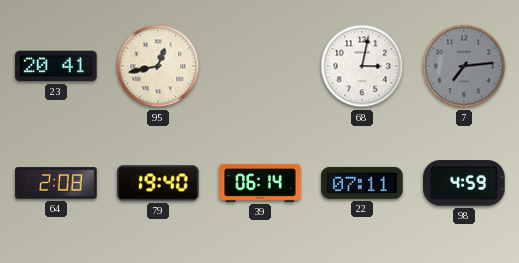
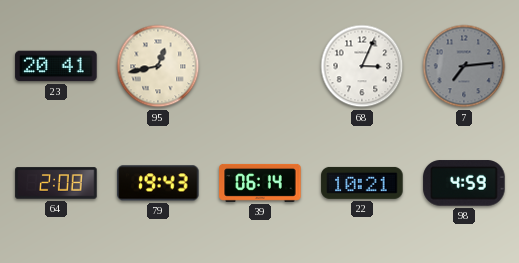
68: 3:02 -> 3:04 (362, 66)
79: 19:40 -> 19:43 (158, 183)
22: 07:11 -> 10:21 (362, 183)
